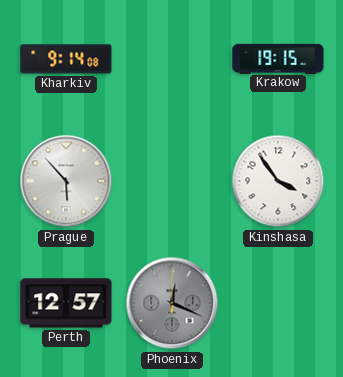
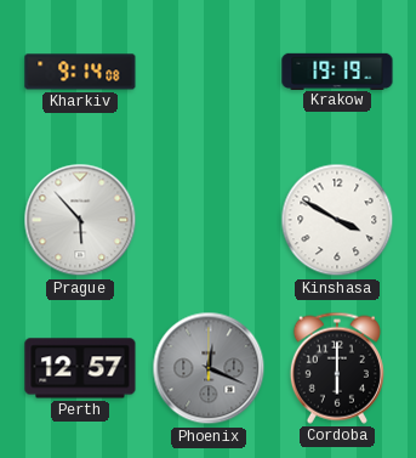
Krakow: 19:15 -> 19:19 (337, 70)
Kinshasa: 3:54 -> 3:50 (337, 220)
Cordoba: none -> 6:00 (337, 368)
